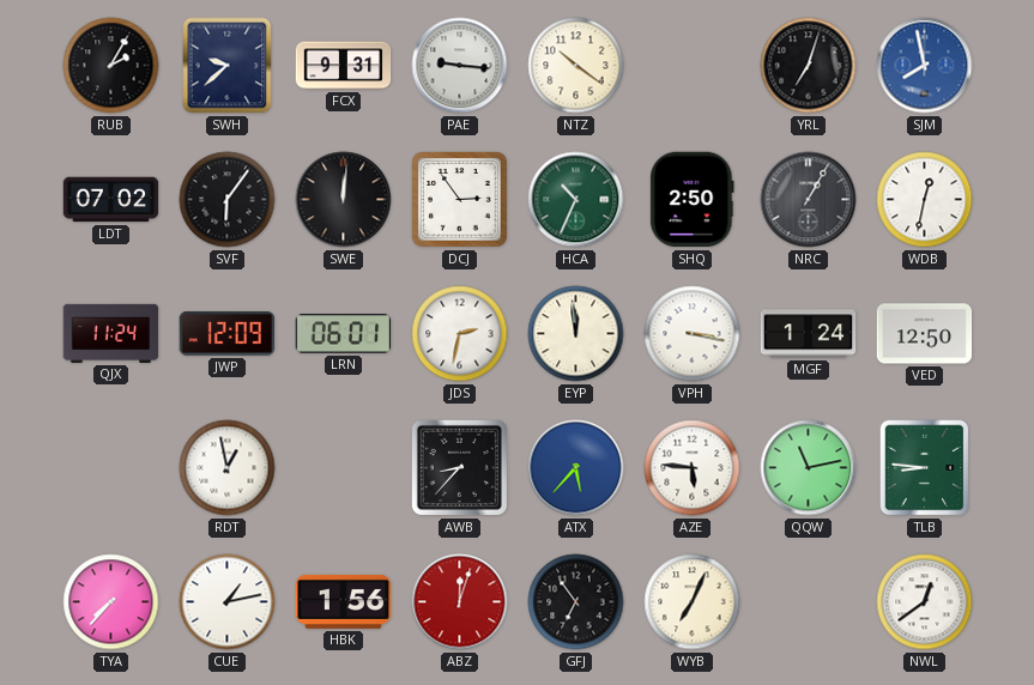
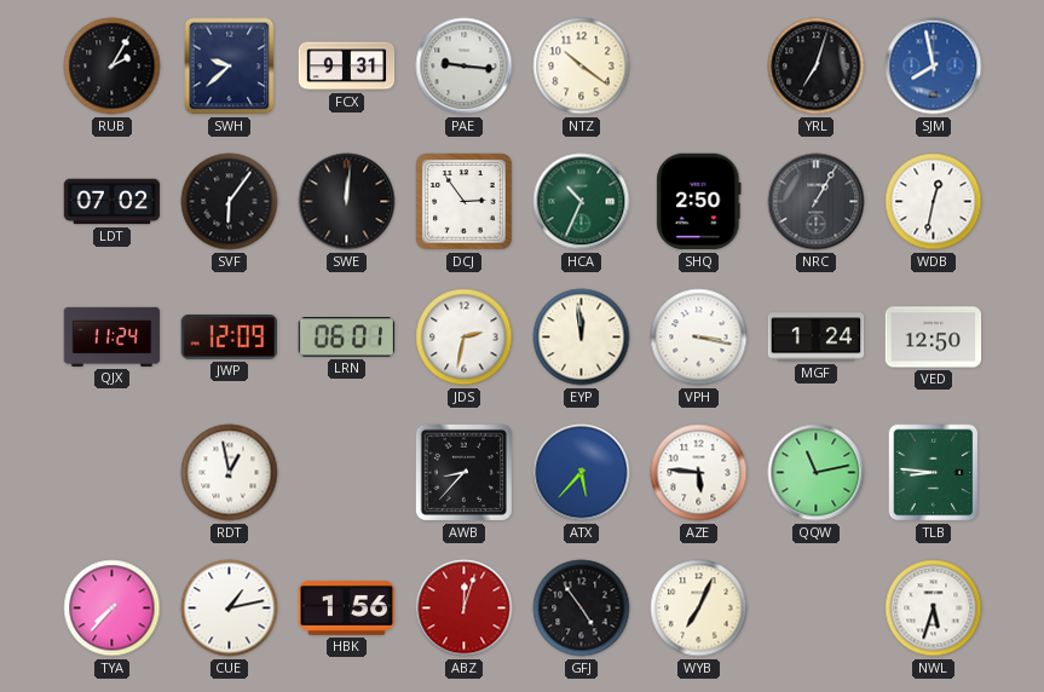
GFJ: 6:54 -> 4:54 (582, 609)
NWL: 12:39 -> 5:33 (934, 609)
